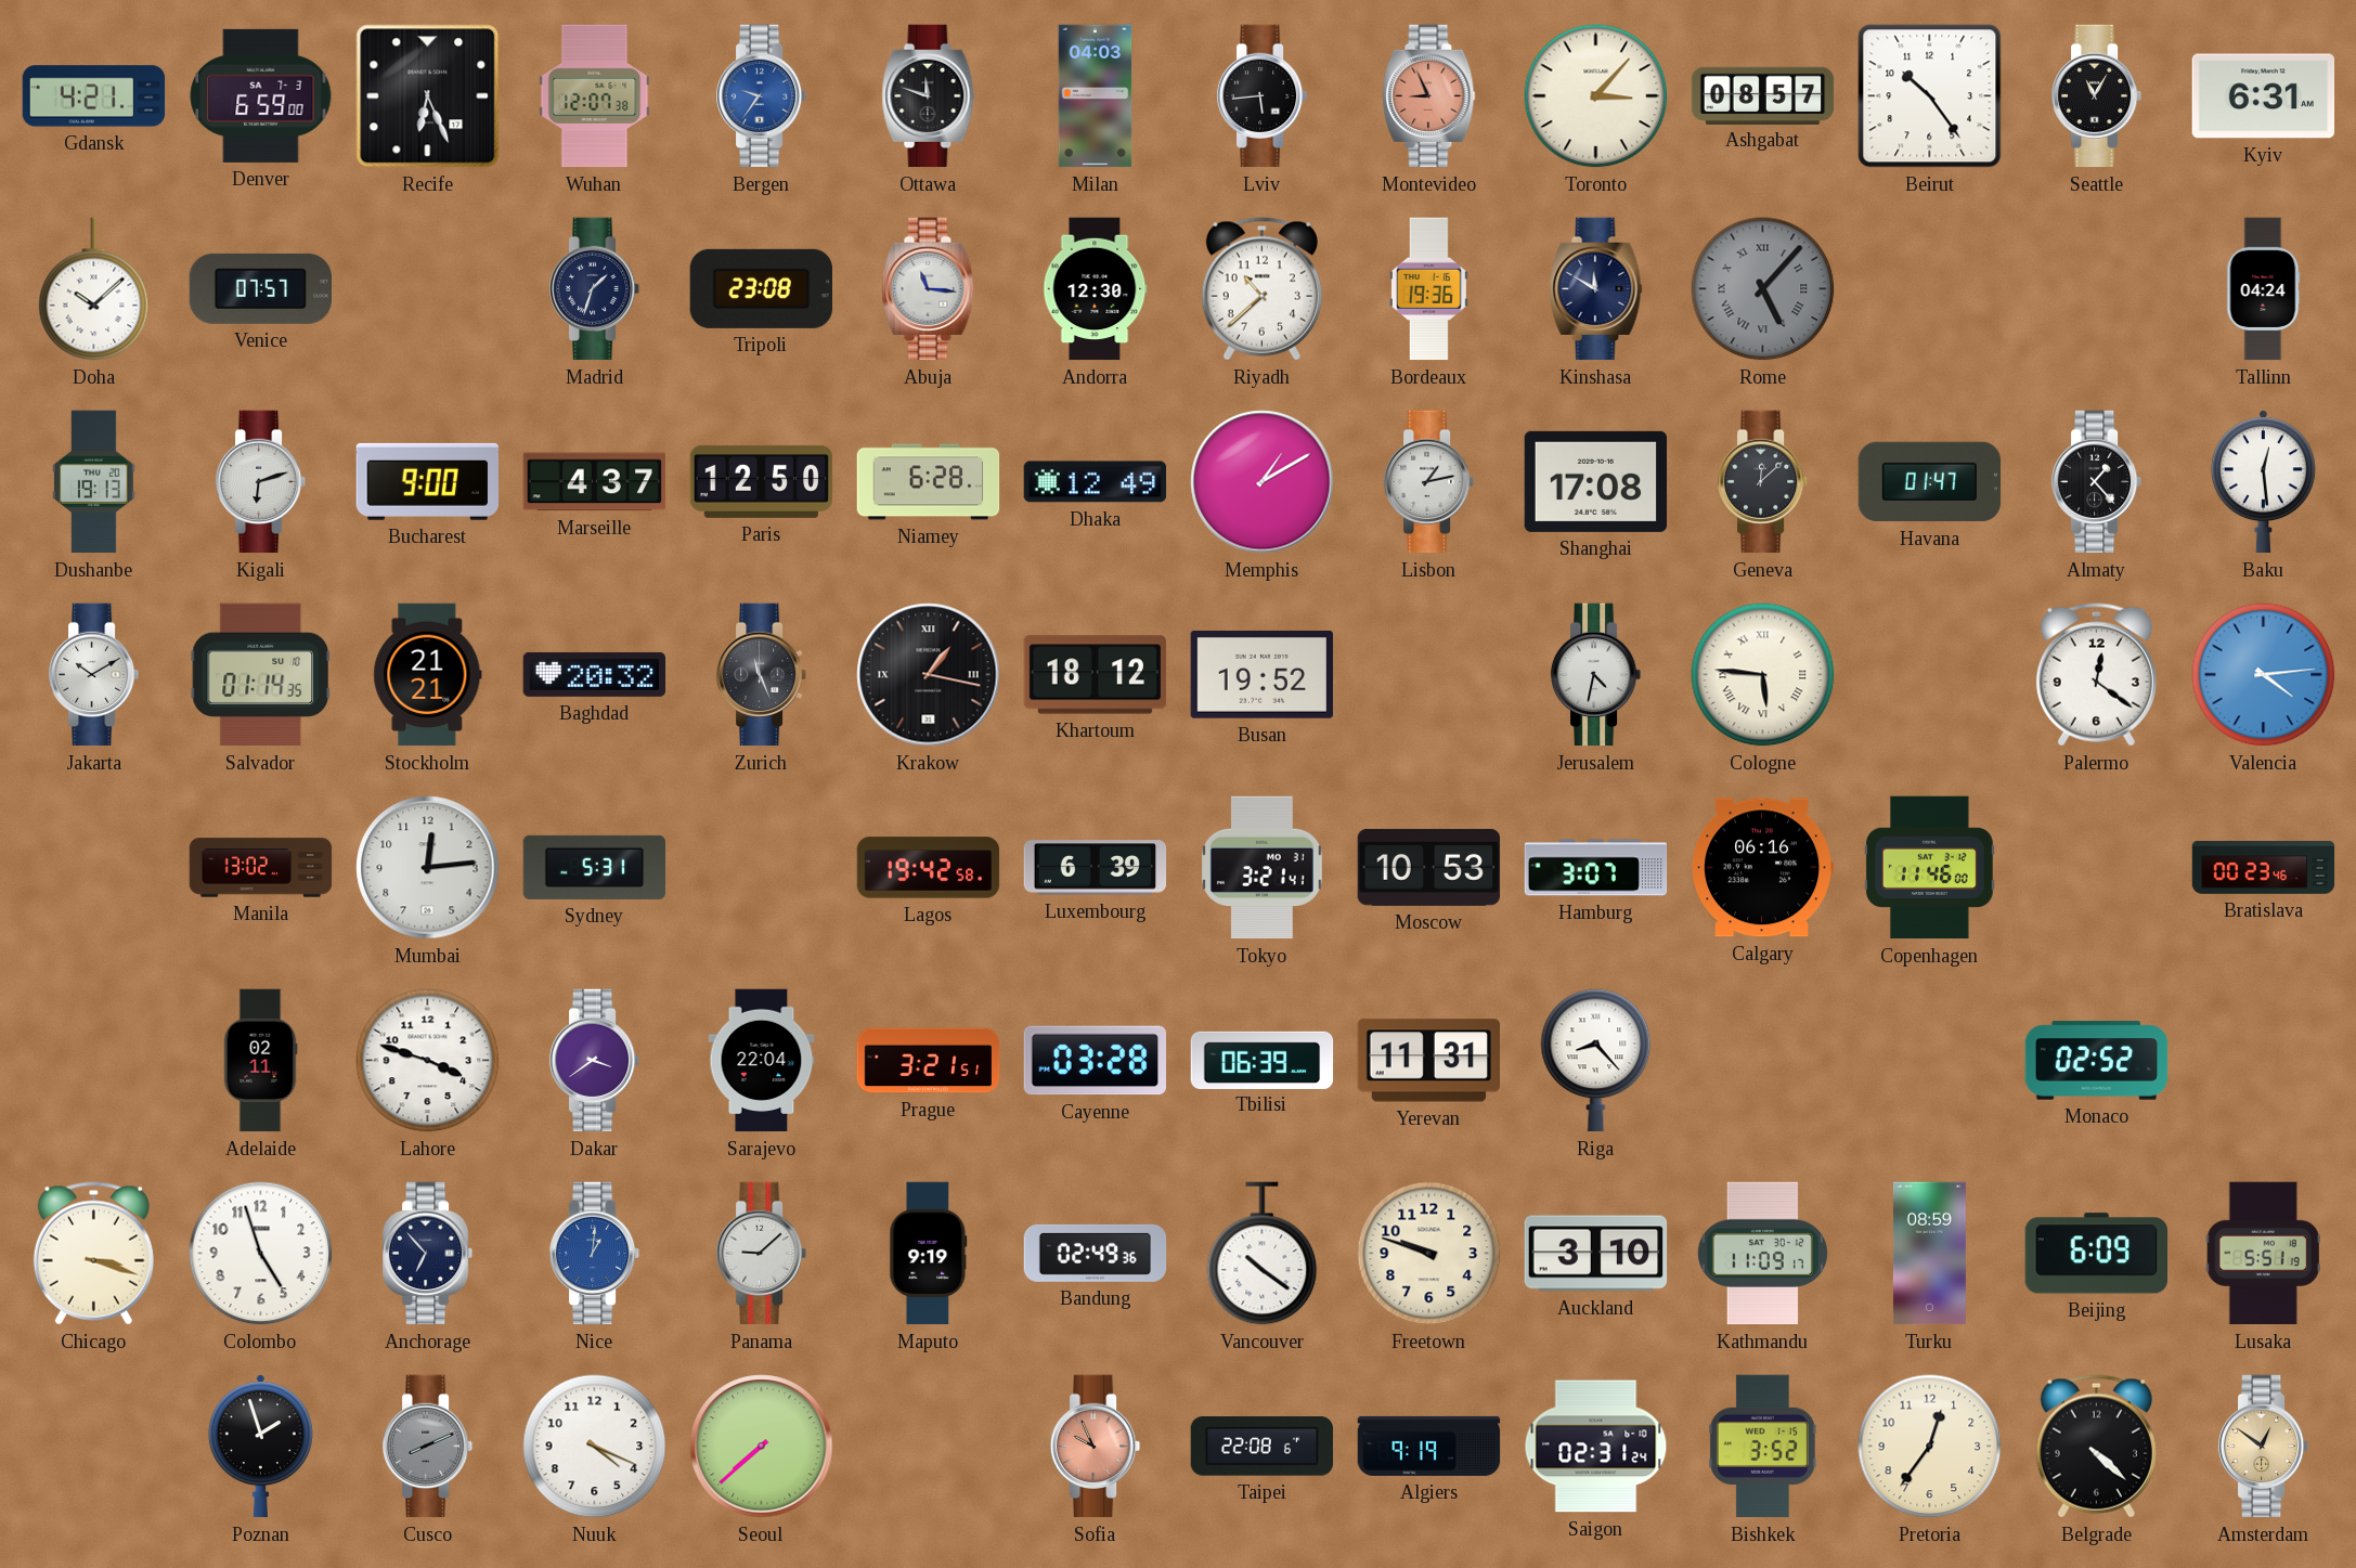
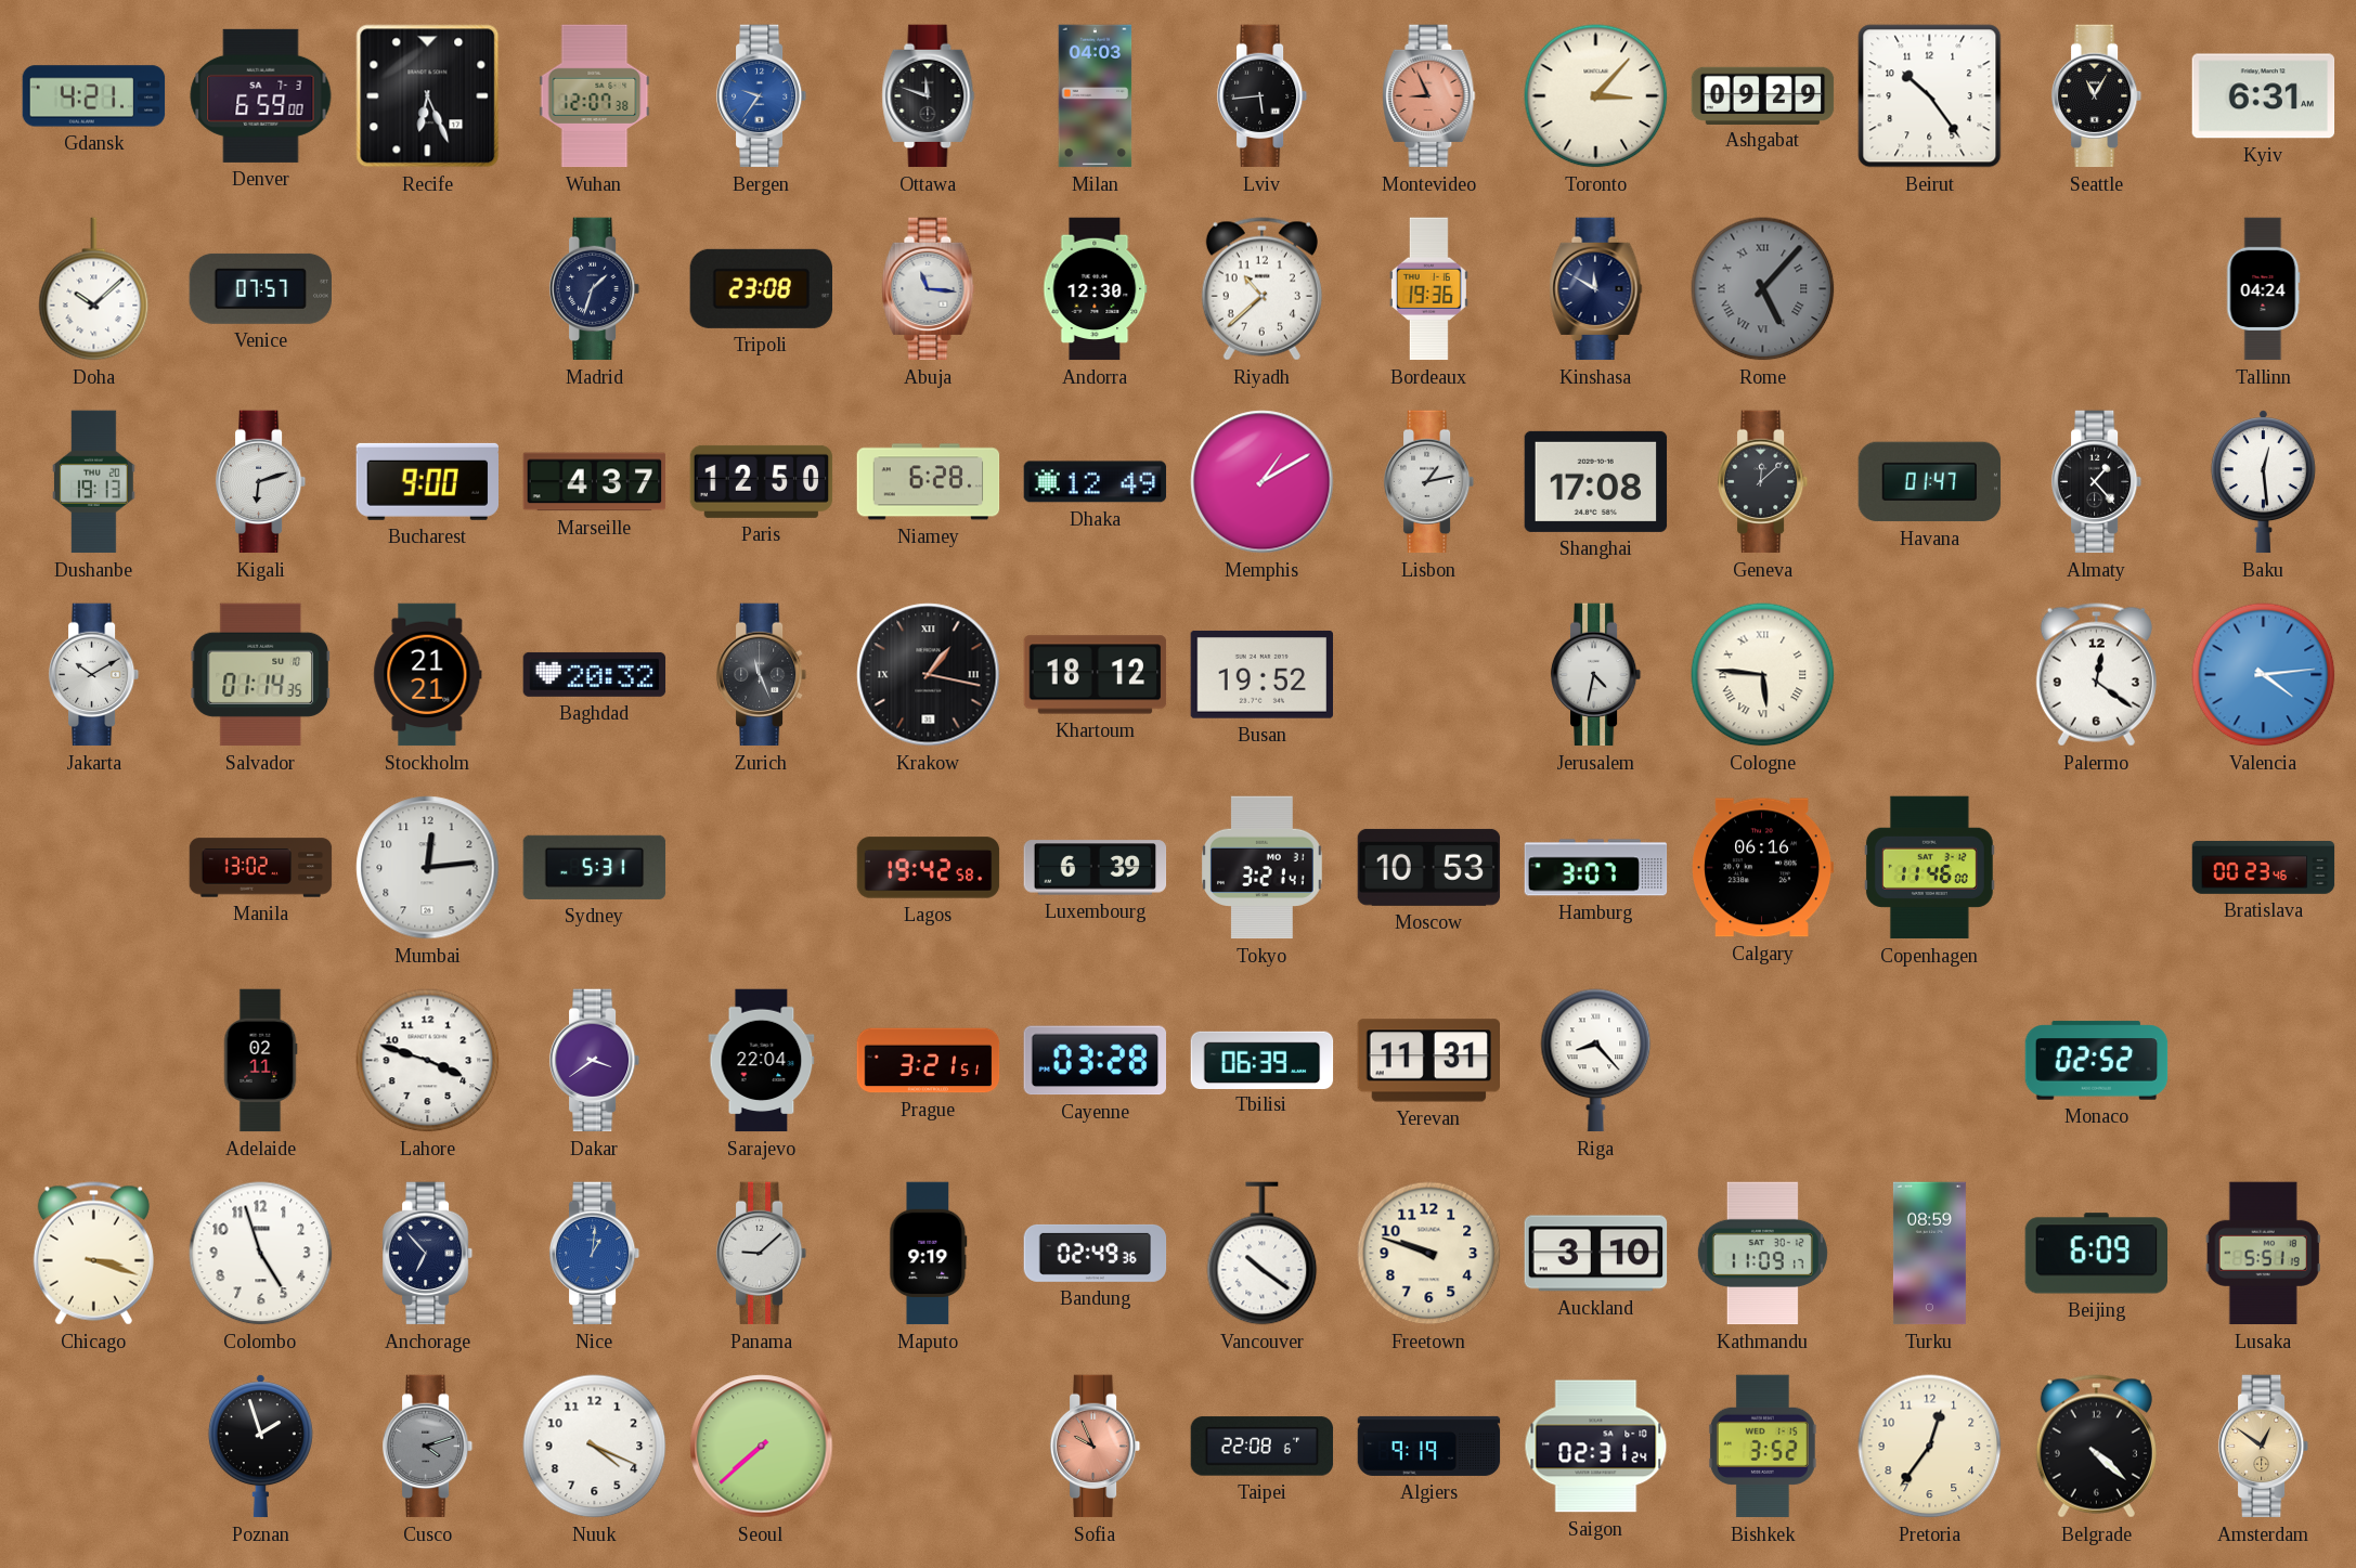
Ashgabat: 08:57 -> 09:29 (1763, 95)
Cusco: 8:11 -> 4:12 (428, 1447)
